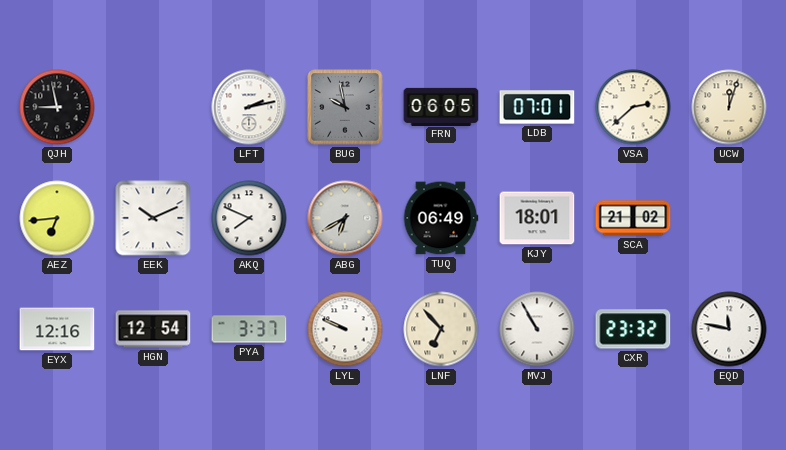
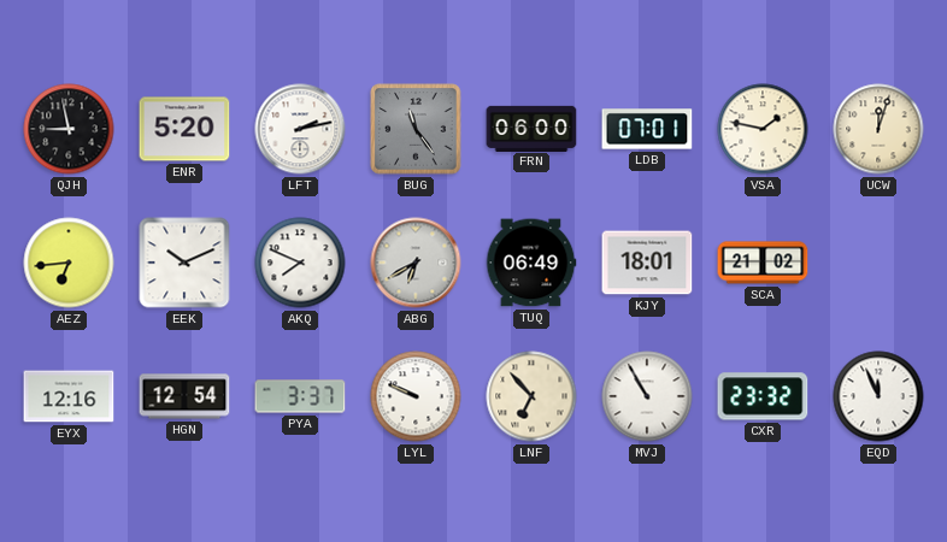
ENR: none -> 5:20 (184, 129)
BUG: 9:58 -> 11:24 (416, 129)
FRN: 06:05 -> 06:00 (531, 128)
VSA: 2:38 -> 1:47 (763, 129)
EQD: 11:47 -> 11:56 (878, 396)
